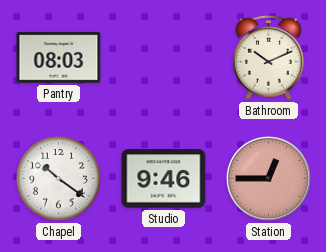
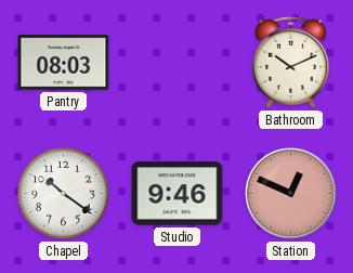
Station: 12:45 -> 12:49 (290, 193)
